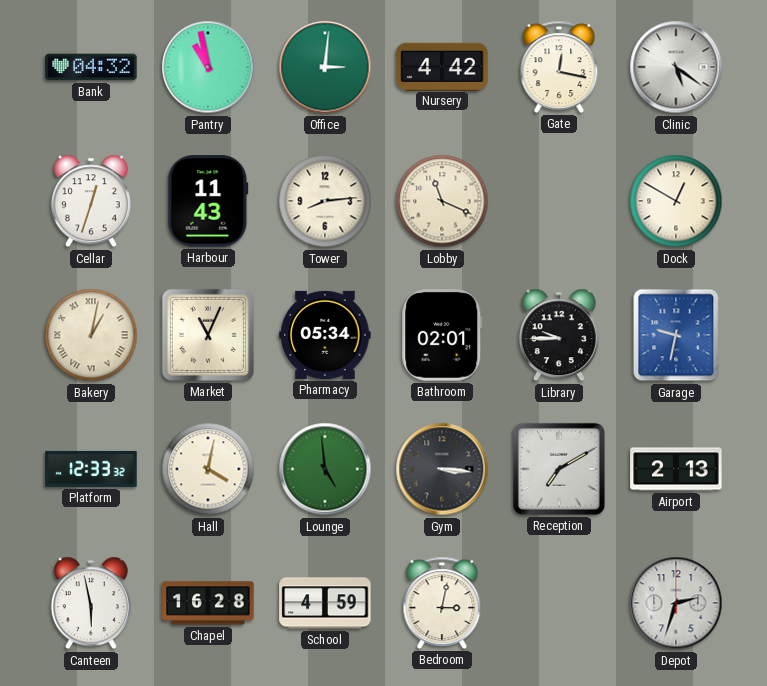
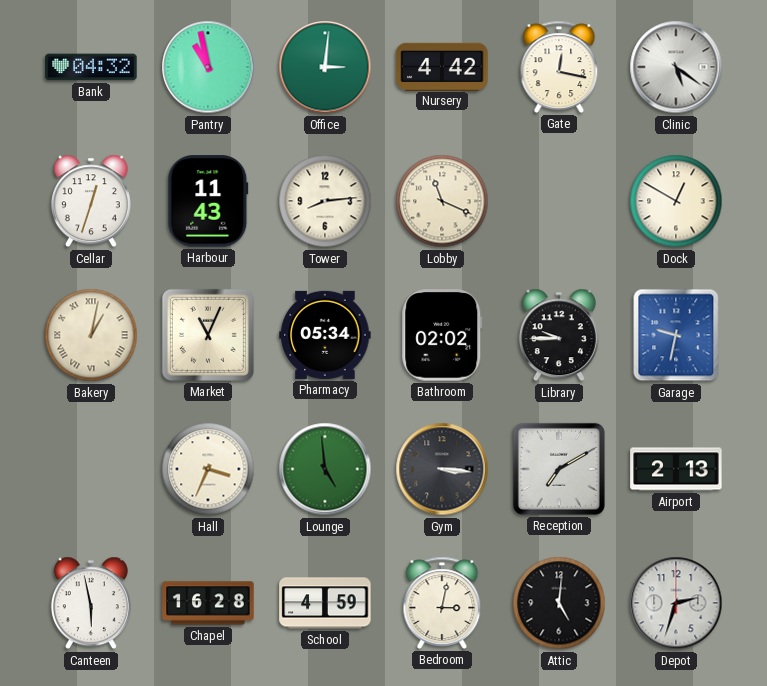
Bathroom: 02:01 -> 02:02 (442, 335)
Platform: 12:33 -> none (91, 469)
Hall: 4:02 -> 3:34 (208, 469)
Attic: none -> 5:01 (559, 603)
